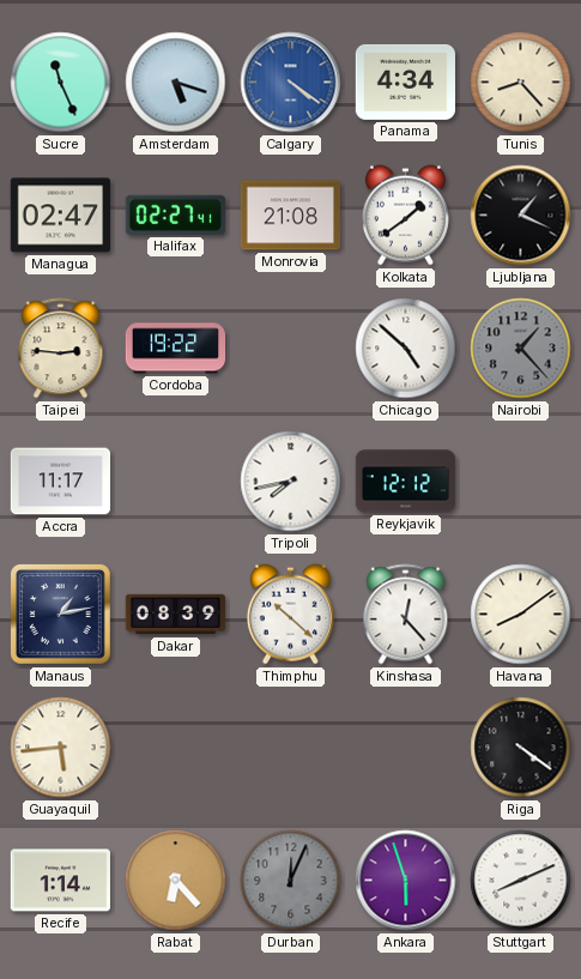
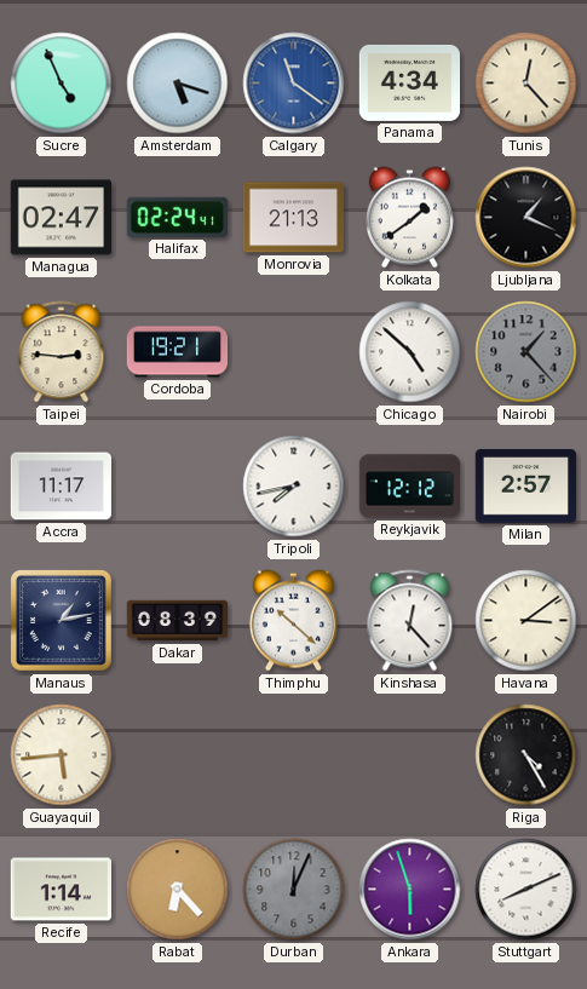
Sucre: 11:26 -> 4:56 (62, 84)
Calgary: 4:21 -> 11:21 (294, 84)
Tunis: 8:23 -> 12:23 (526, 84)
Halifax: 02:27 -> 02:24 (177, 217)
Monrovia: 21:08 -> 21:13 (294, 218)
Cordoba: 19:22 -> 19:21 (178, 352)
Milan: none -> 2:57 (525, 485)
Havana: 8:09 -> 3:09 (526, 621)
Riga: 4:21 -> 4:25 (526, 755)
